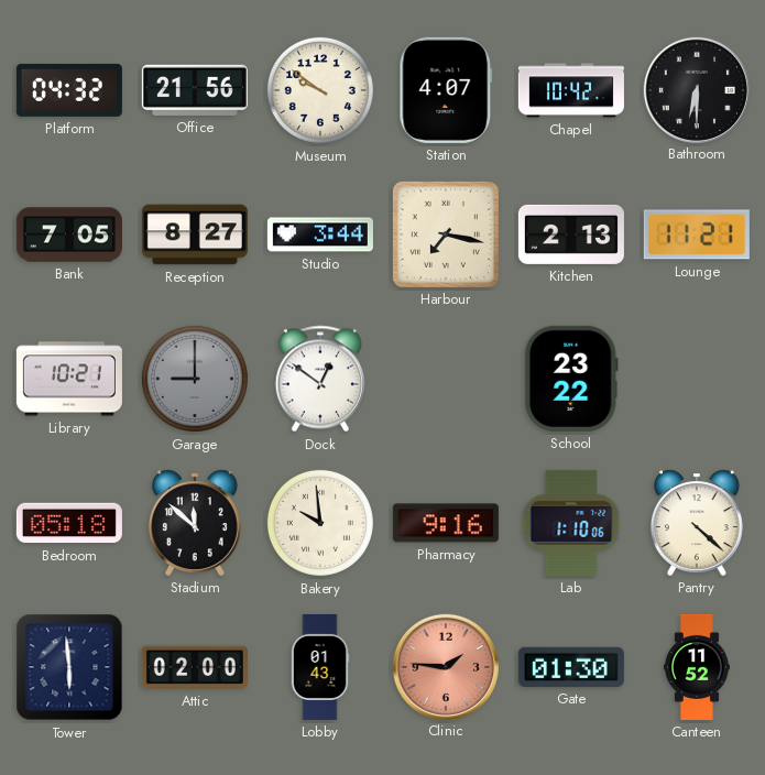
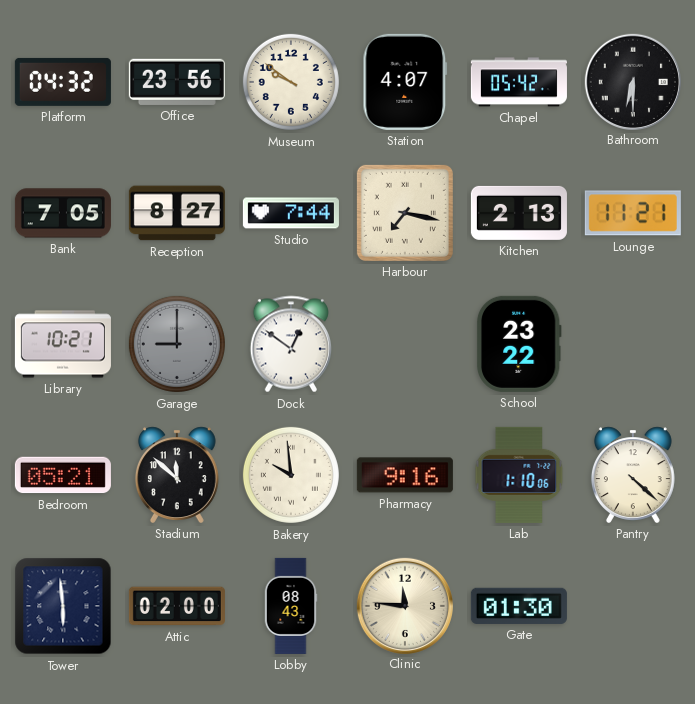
Office: 21:56 -> 23:56 (177, 82)
Chapel: 10:42 -> 05:42 (519, 82)
Studio: 3:44 -> 7:44 (291, 213)
Bedroom: 05:18 -> 05:21 (63, 475)
Lobby: 01:43 -> 08:43 (291, 606)
Clinic: 1:46 -> 11:46 (404, 605)
Clinic dial: salmon -> cream (404, 605)
Canteen: 11:52 -> none (697, 667)
